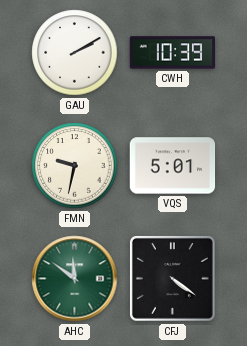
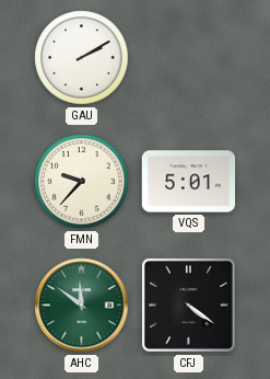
CWH: 10:39 -> none (173, 53)
FMN: 9:32 -> 9:37 (82, 182)
